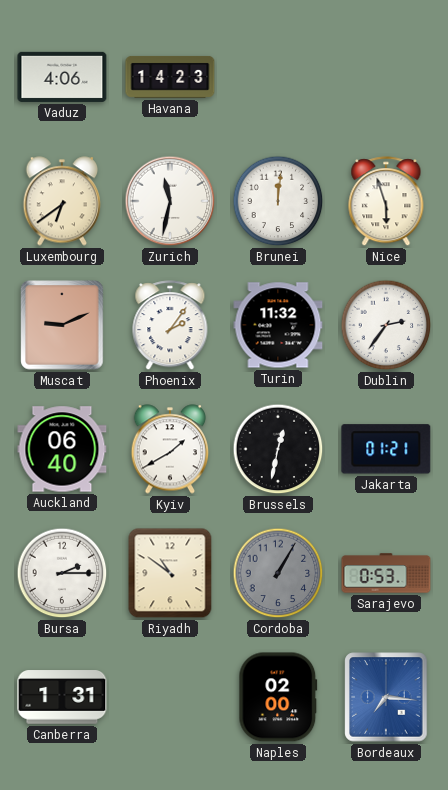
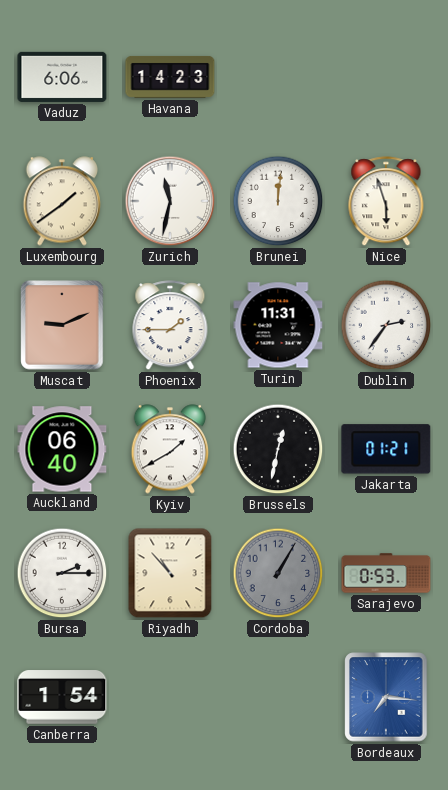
Vaduz: 4:06 -> 6:06 (62, 77)
Luxembourg: 6:39 -> 1:39 (62, 201)
Phoenix: 2:06 -> 1:45 (170, 326)
Turin: 11:32 -> 11:31 (278, 325)
Riyadh: 10:51 -> 10:53 (170, 573)
Canberra: 1:31 -> 1:54 (62, 697)
Naples: 02:00 -> none (278, 697)
